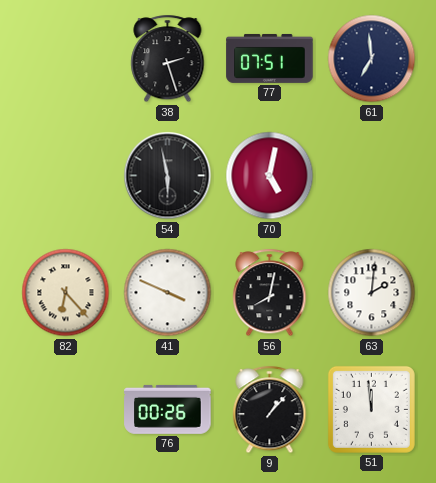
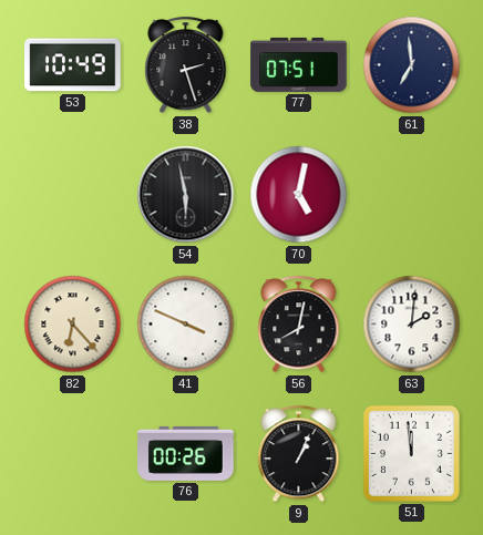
53: none -> 10:49 (73, 65)
9: 1:07 -> 1:04 (299, 454)
